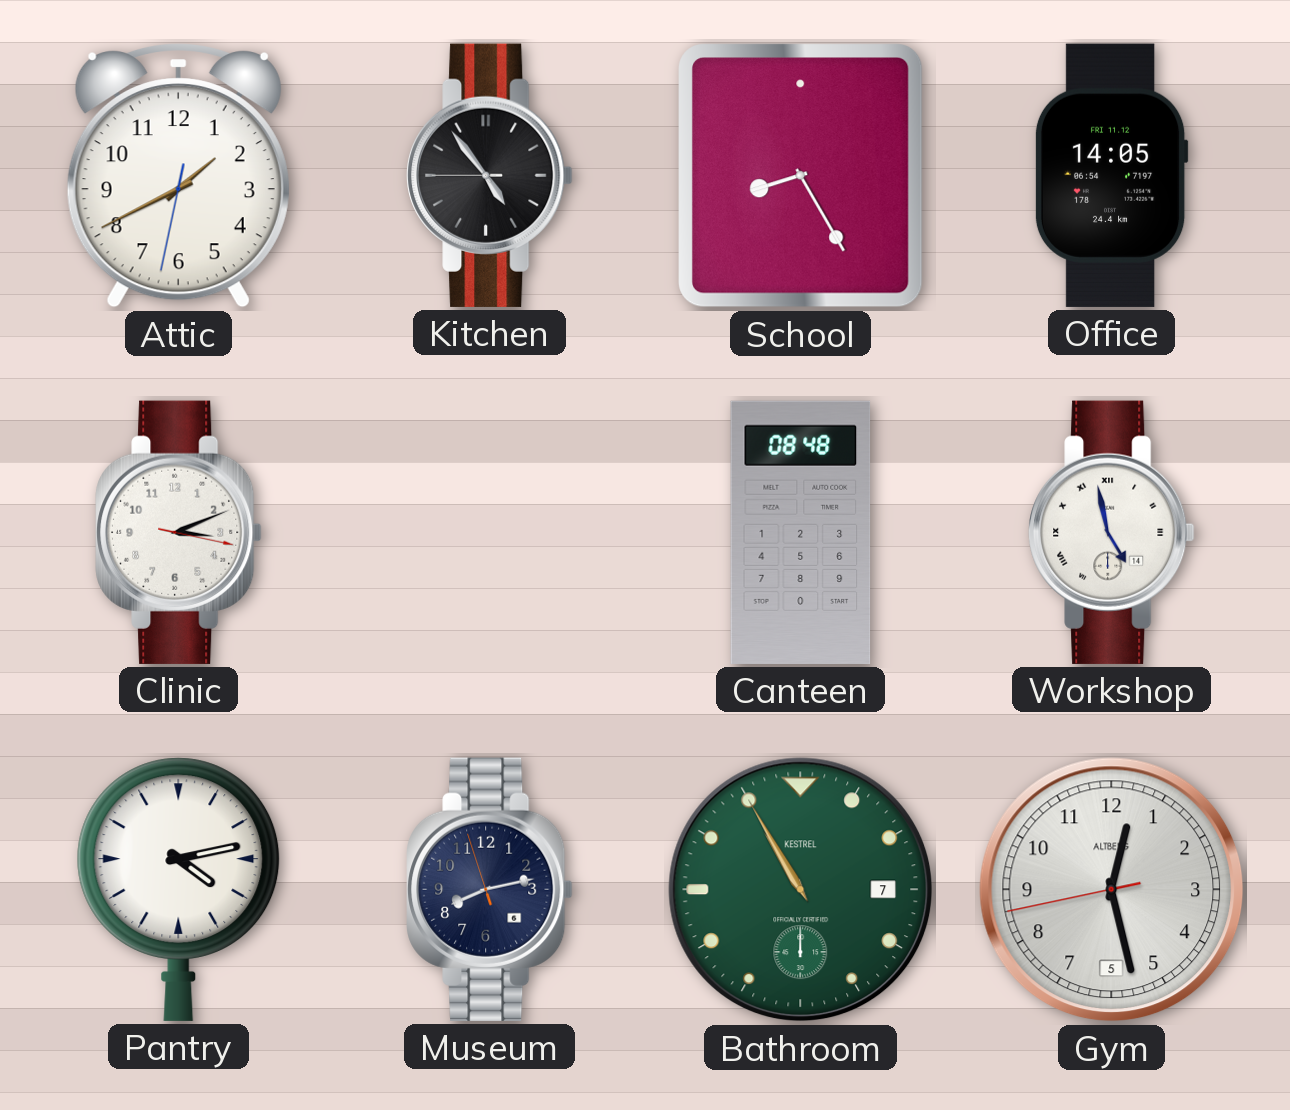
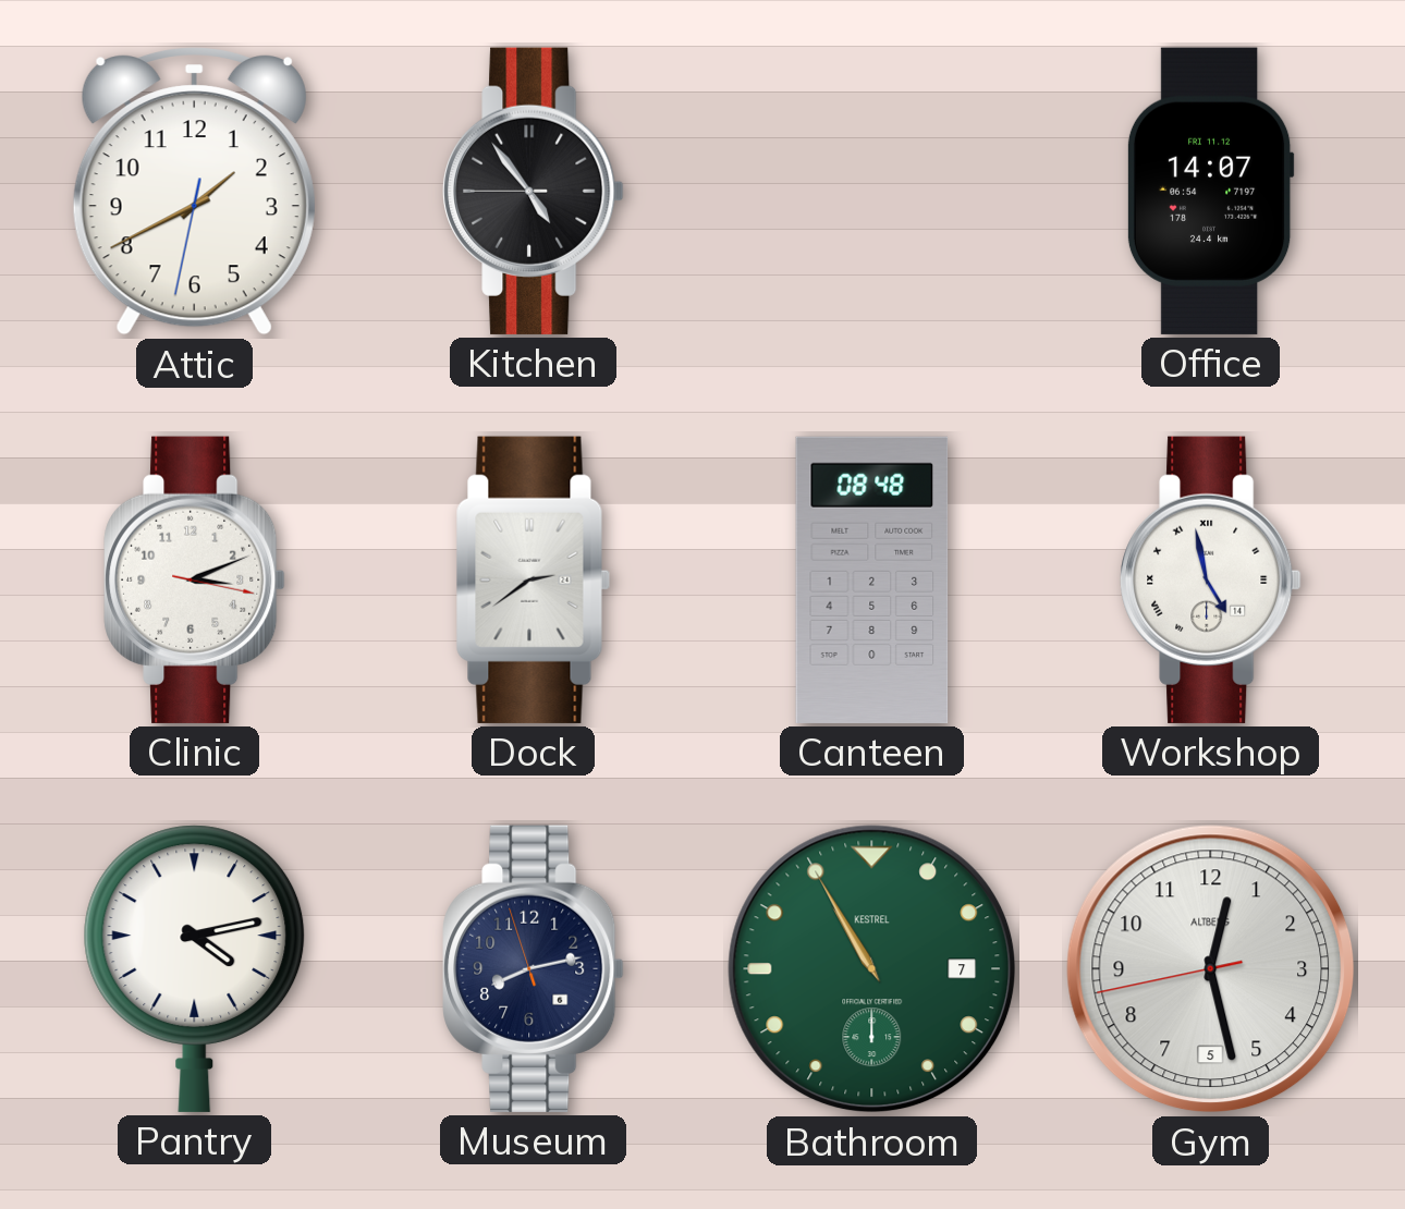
School: 8:25 -> none (801, 176)
Office: 14:05 -> 14:07 (1210, 191)
Dock: none -> 2:39 (533, 579)
